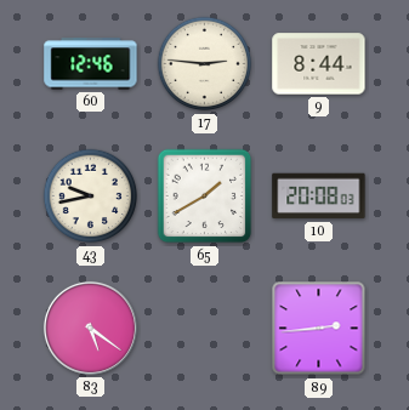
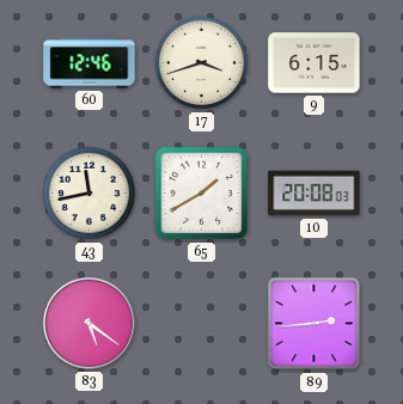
17: 2:46 -> 3:42 (202, 63)
9: 8:44 -> 6:15 (315, 63)
43: 9:43 -> 11:43 (90, 194)
